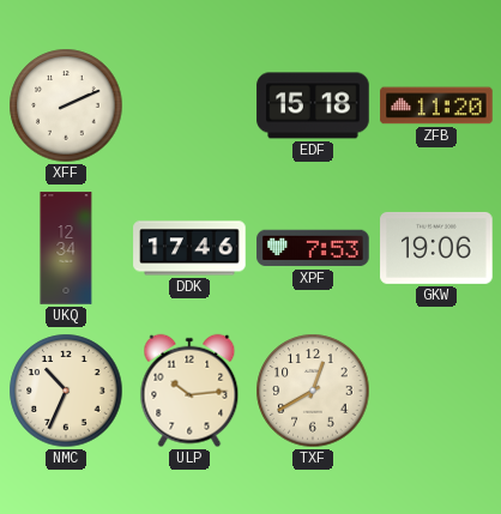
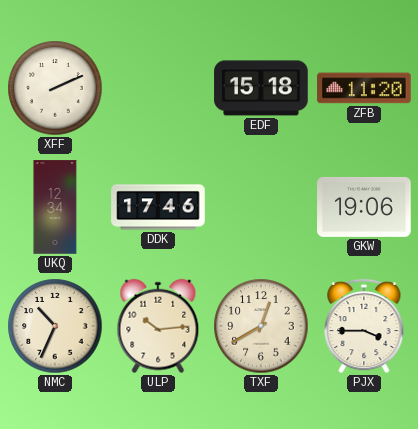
XPF: 7:53 -> none (313, 248)
PJX: none -> 3:45 (364, 326)
